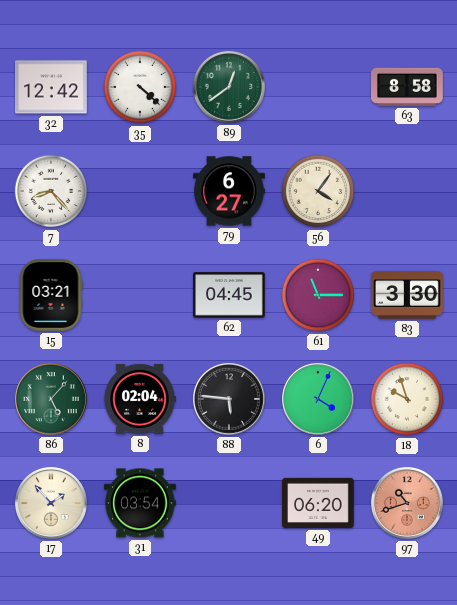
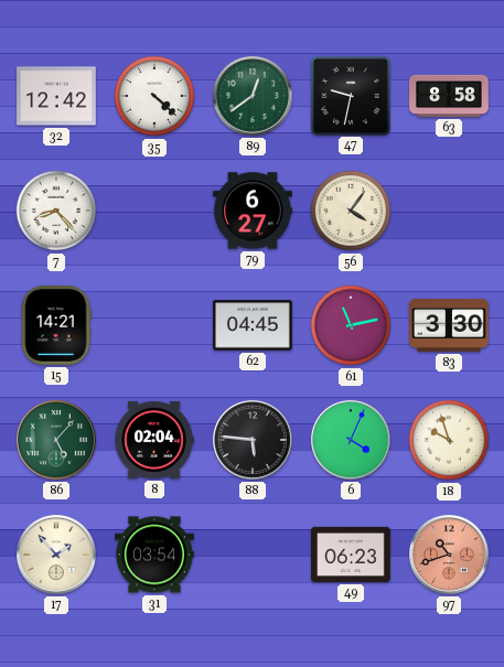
47: none -> 9:32 (350, 95)
15: 03:21 -> 14:21 (56, 326)
61: 11:15 -> 11:13 (351, 325)
49: 06:20 -> 06:23 (352, 555)
